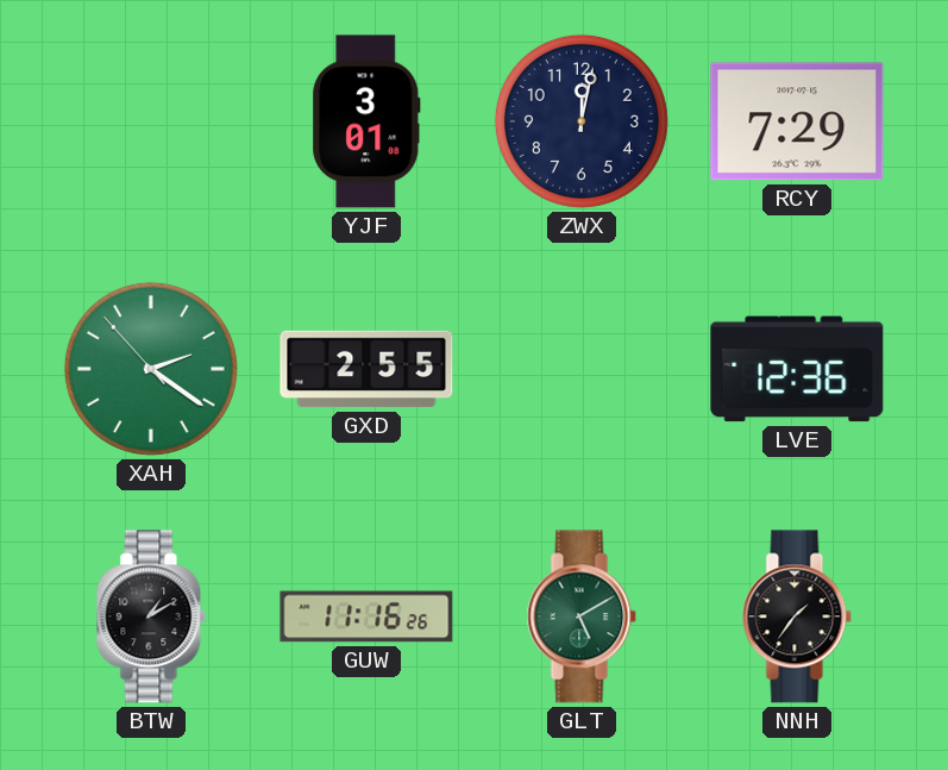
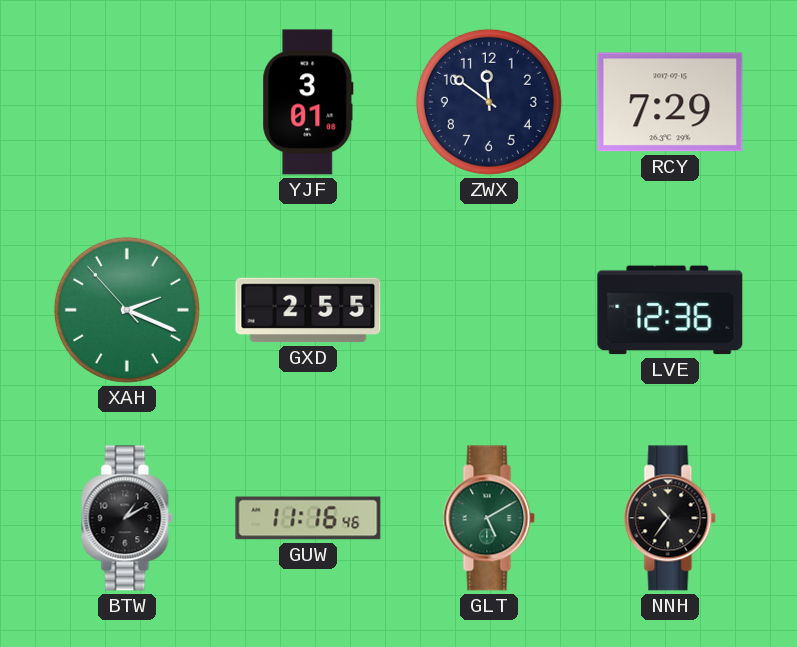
ZWX: 12:02 -> 11:51 (489, 102)
XAH: 2:20 -> 2:18 (127, 310)
GUW: 11:16:26 -> 11:16:46 (308, 518)
NNH: 1:36 -> 10:36 (670, 518)
